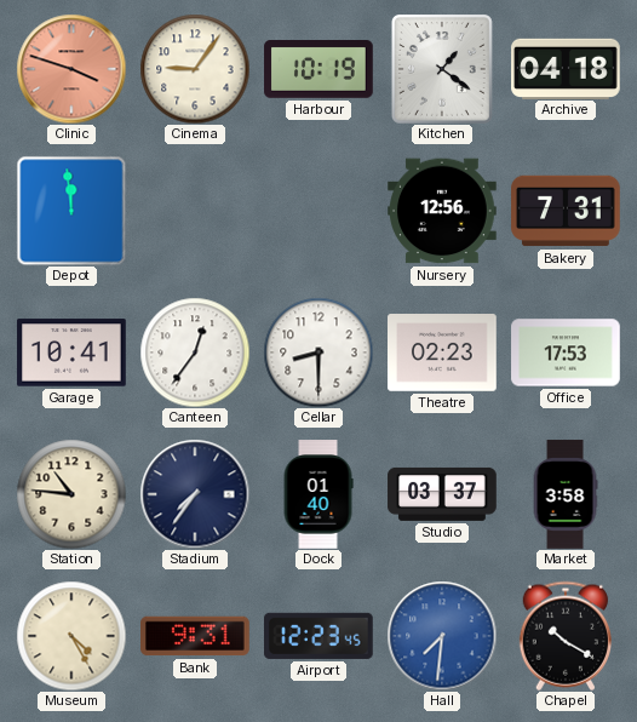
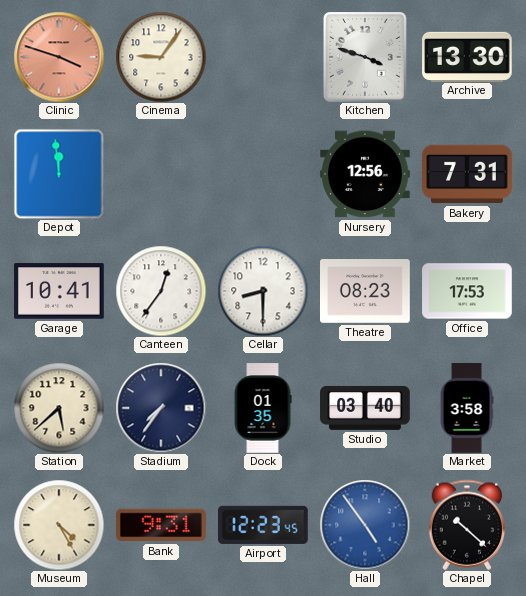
Harbour: 10:19 -> none (318, 70)
Kitchen: 1:21 -> 3:48 (365, 58)
Archive: 04:18 -> 13:30 (467, 56)
Theatre: 02:23 -> 08:23 (365, 292)
Station: 10:46 -> 5:38 (59, 408)
Dock: 01:40 -> 01:35 (263, 408)
Studio: 03:37 -> 03:40 (365, 408)
Hall: 7:31 -> 4:54 (365, 525)
Chapel: 10:20 -> 10:22 (466, 525)
